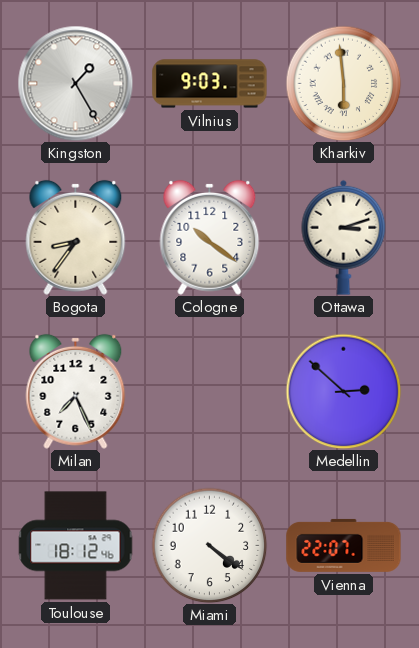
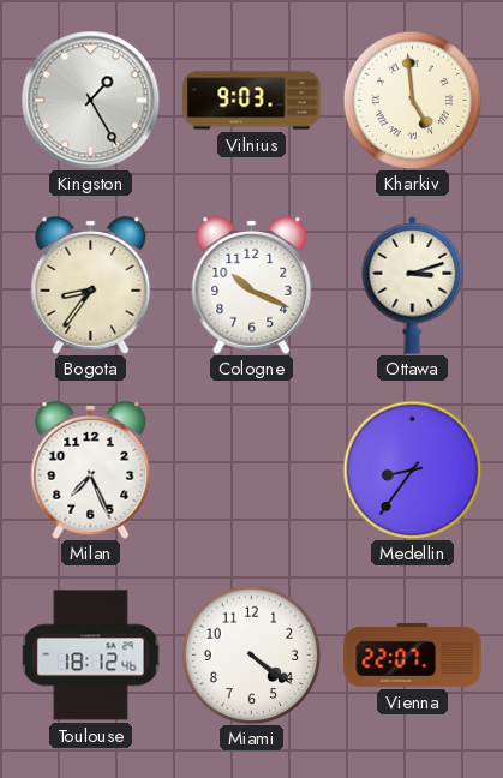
Kharkiv: 5:59 -> 4:59 (412, 100)
Cologne: 10:21 -> 10:19 (252, 285)
Medellin: 2:52 -> 8:36 (412, 469)
